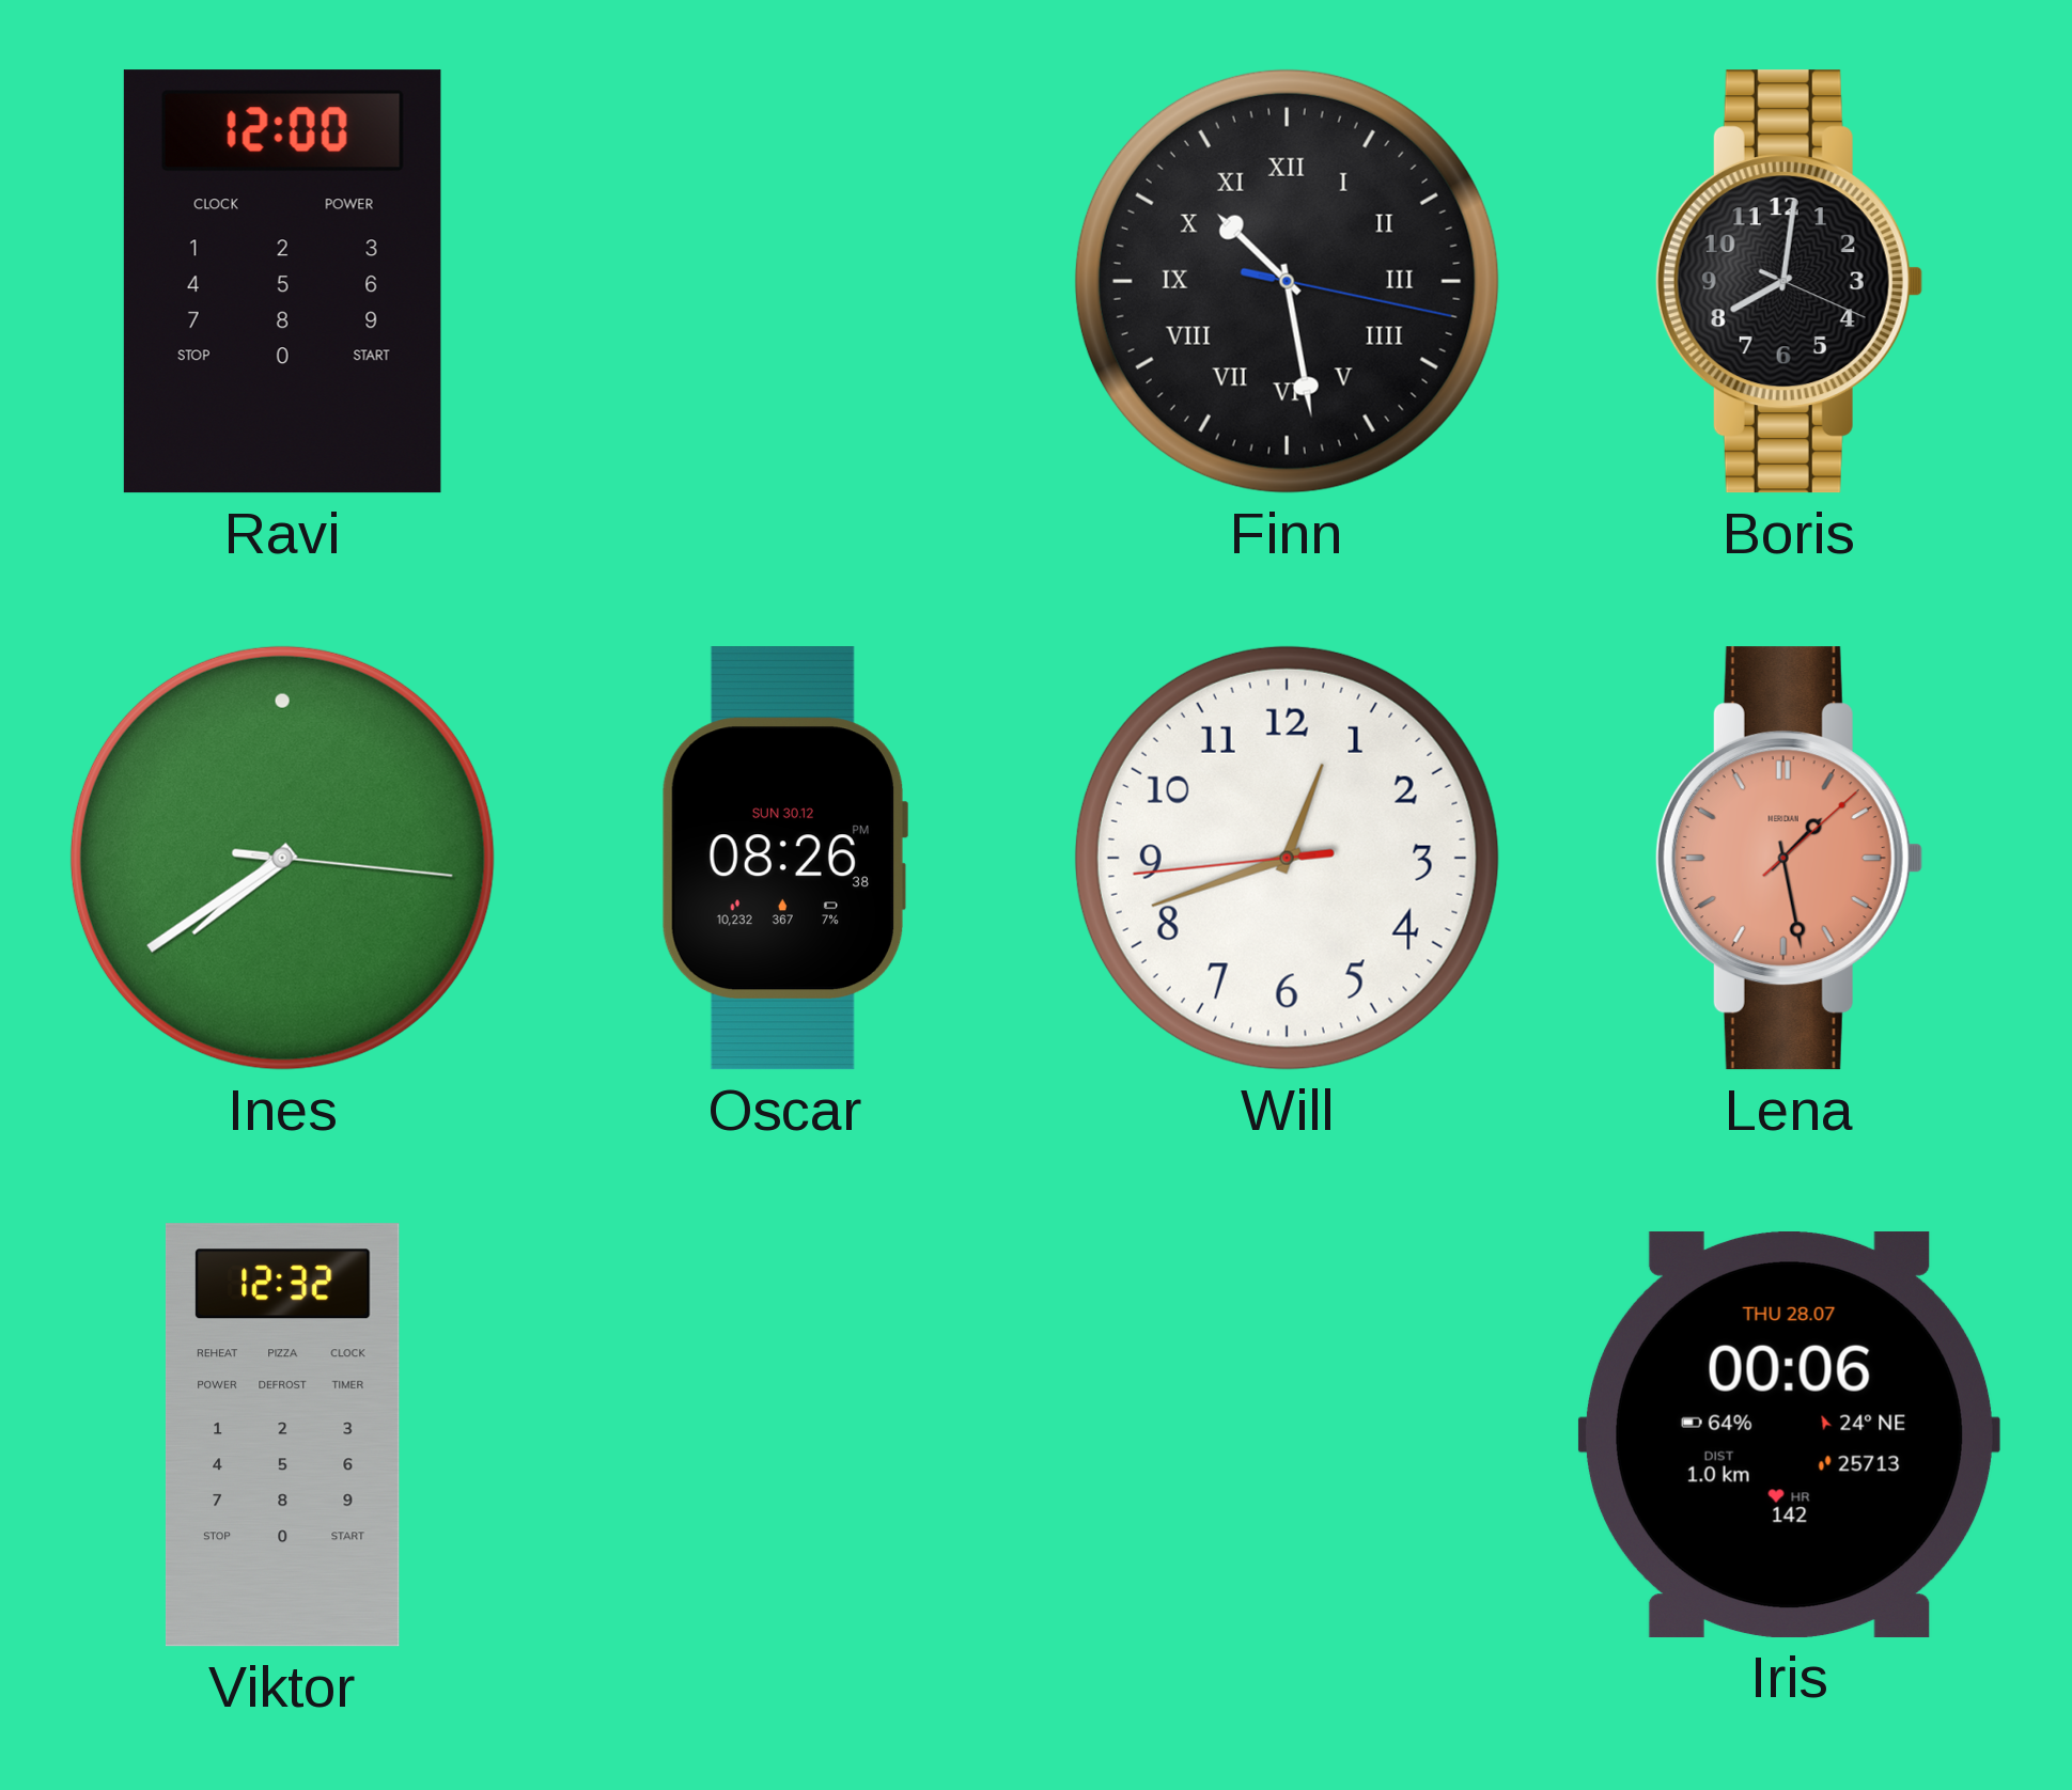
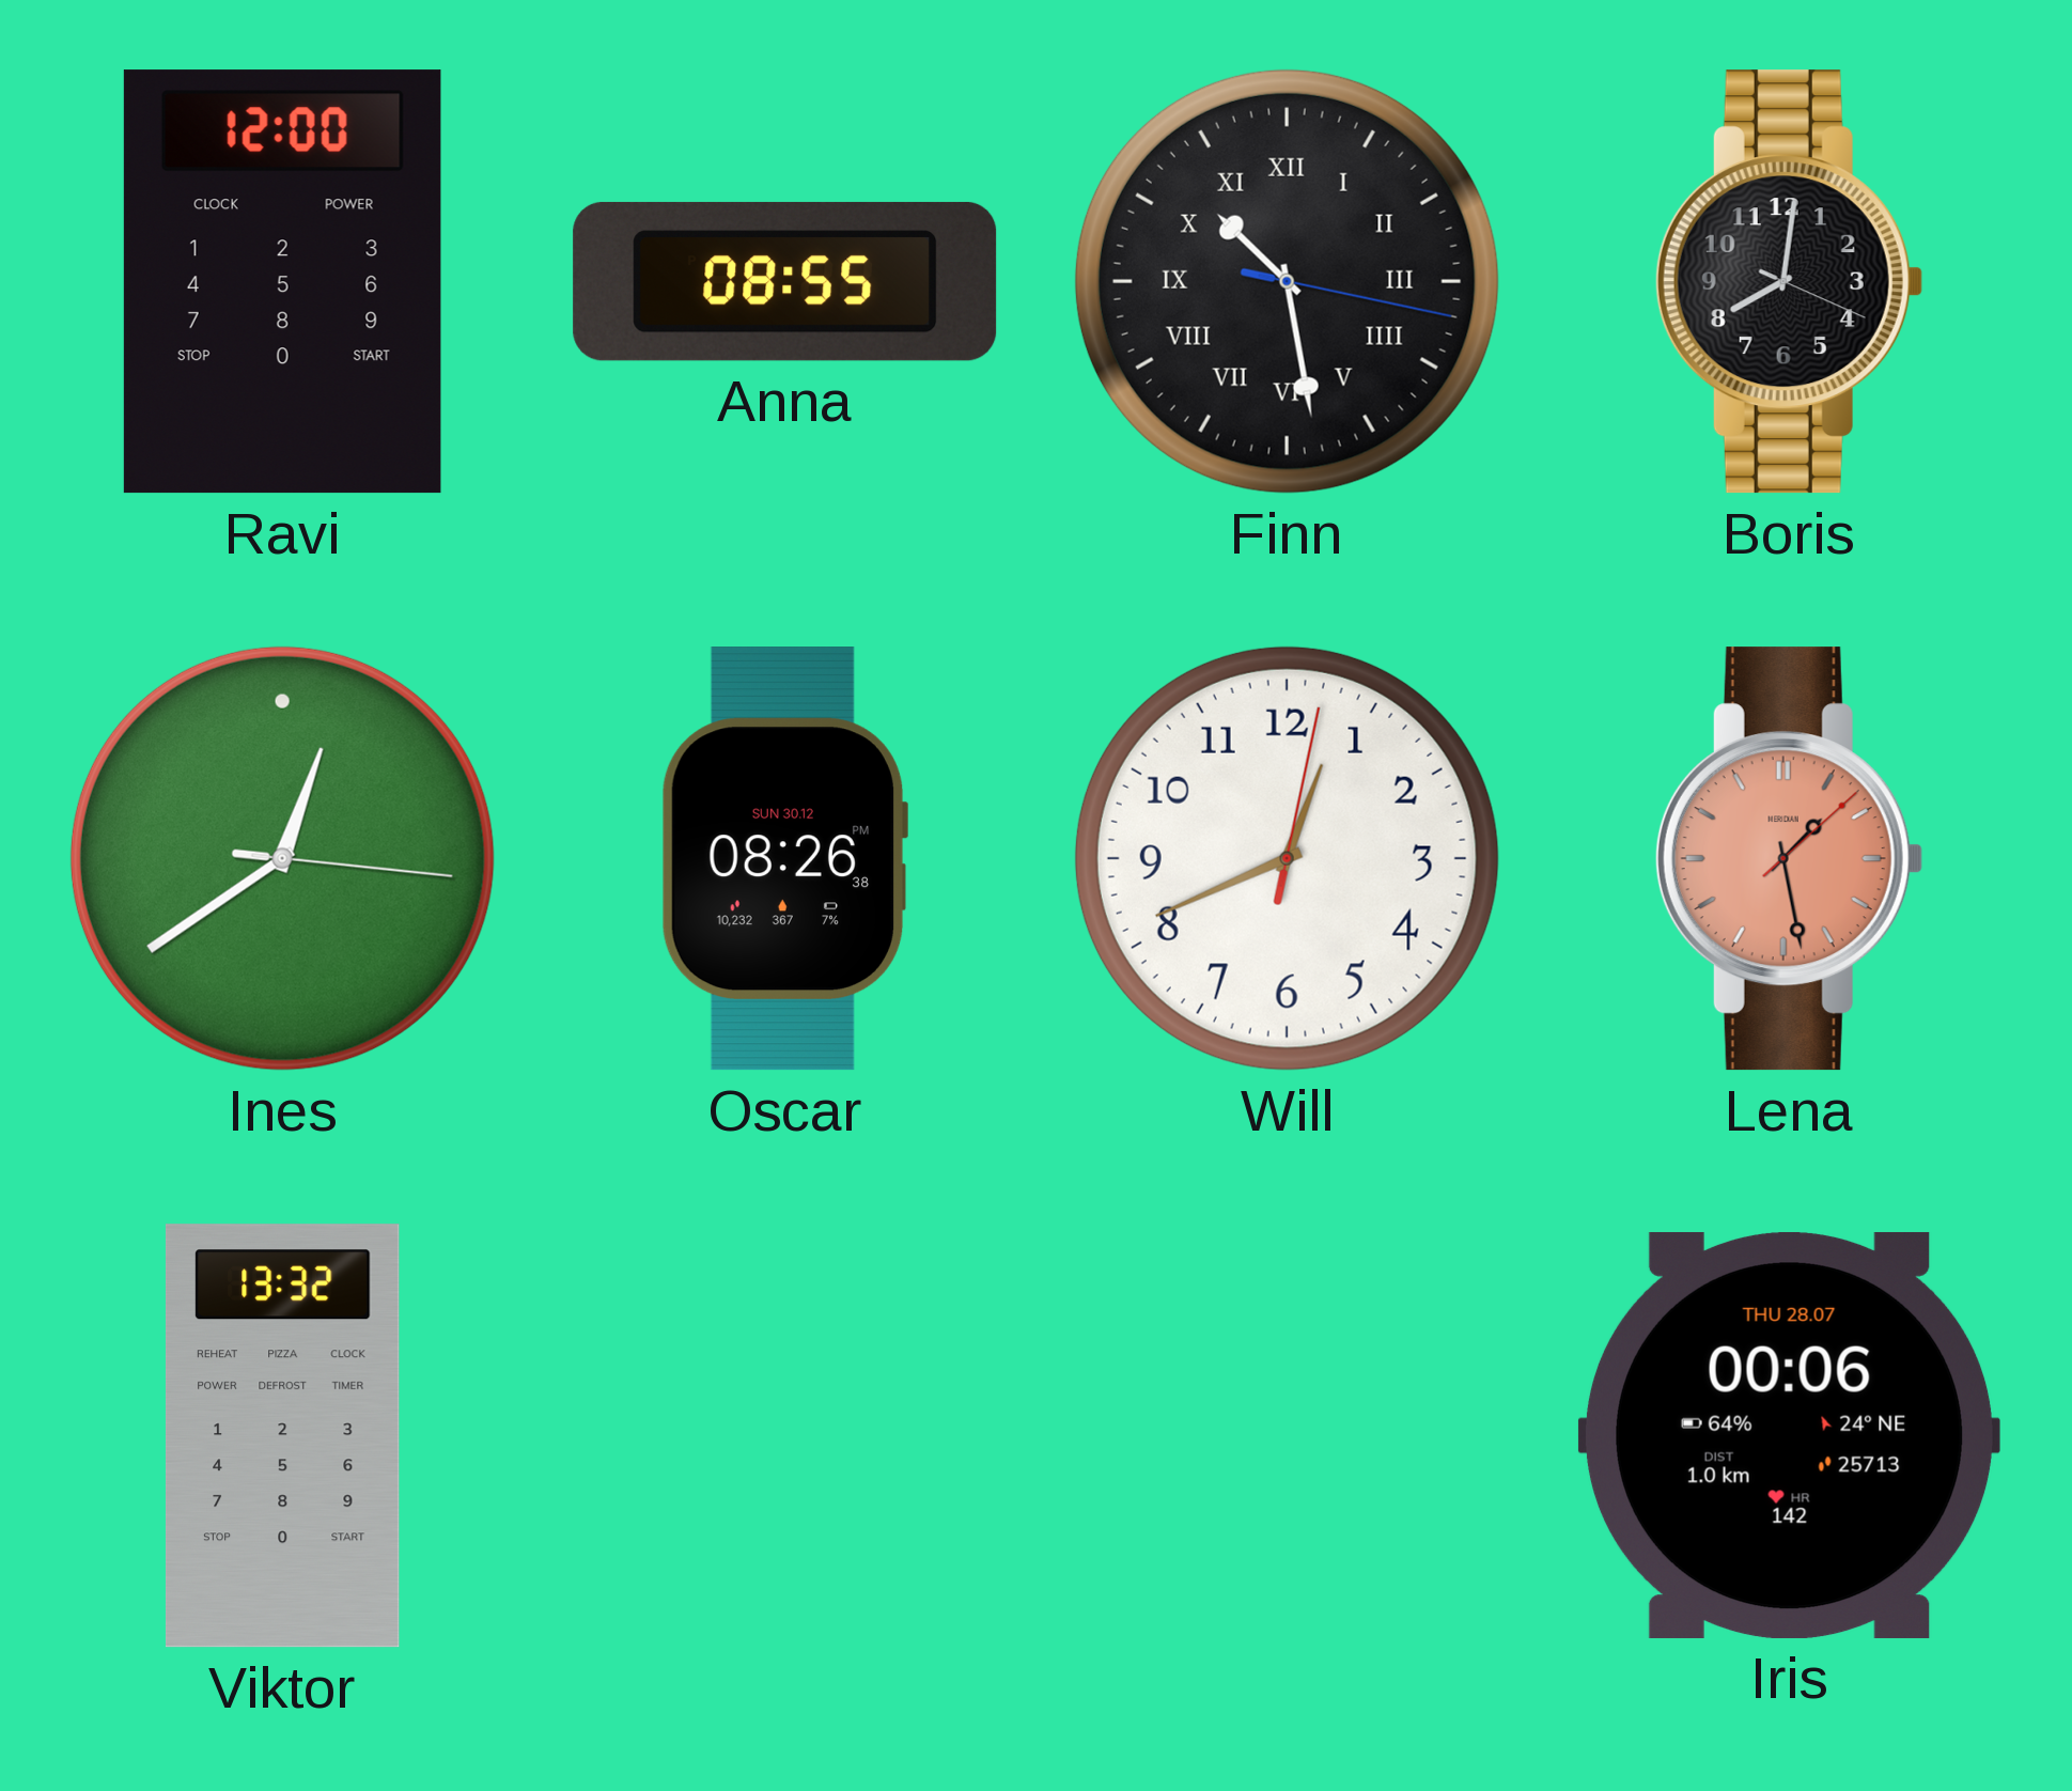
Anna: none -> 08:55 (785, 281)
Ines: 7:39 -> 12:39 (282, 858)
Will: 12:41:44 -> 12:41:02 (1287, 858)
Viktor: 12:32 -> 13:32 (282, 1436)
